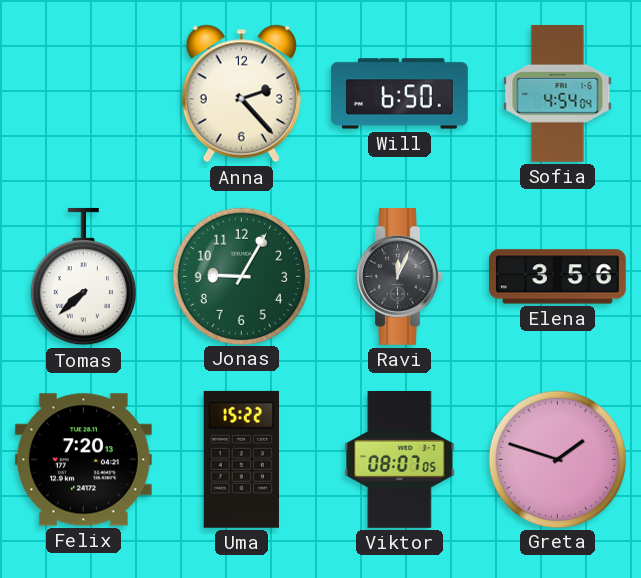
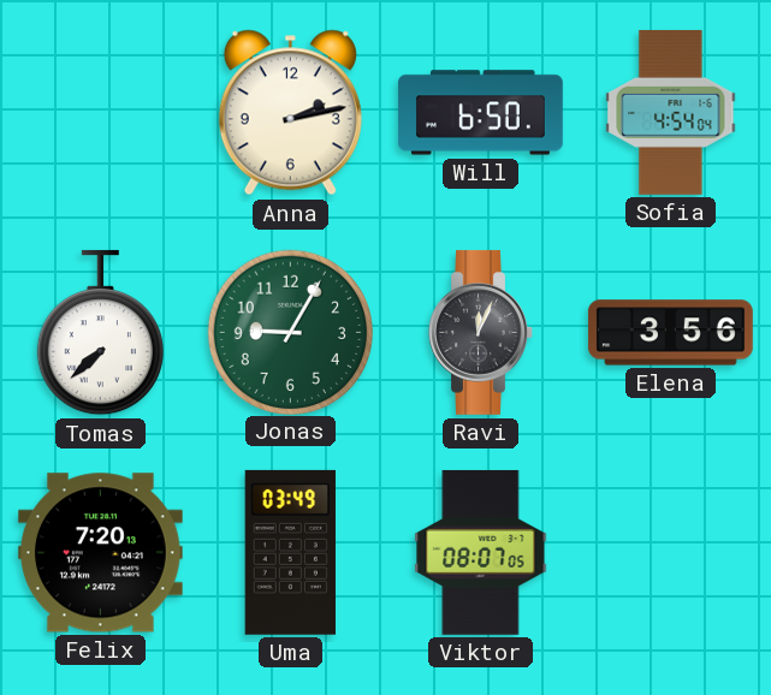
Anna: 2:23 -> 2:13 (290, 113)
Uma: 15:22 -> 03:49 (290, 552)
Greta: 1:48 -> none (557, 459)
